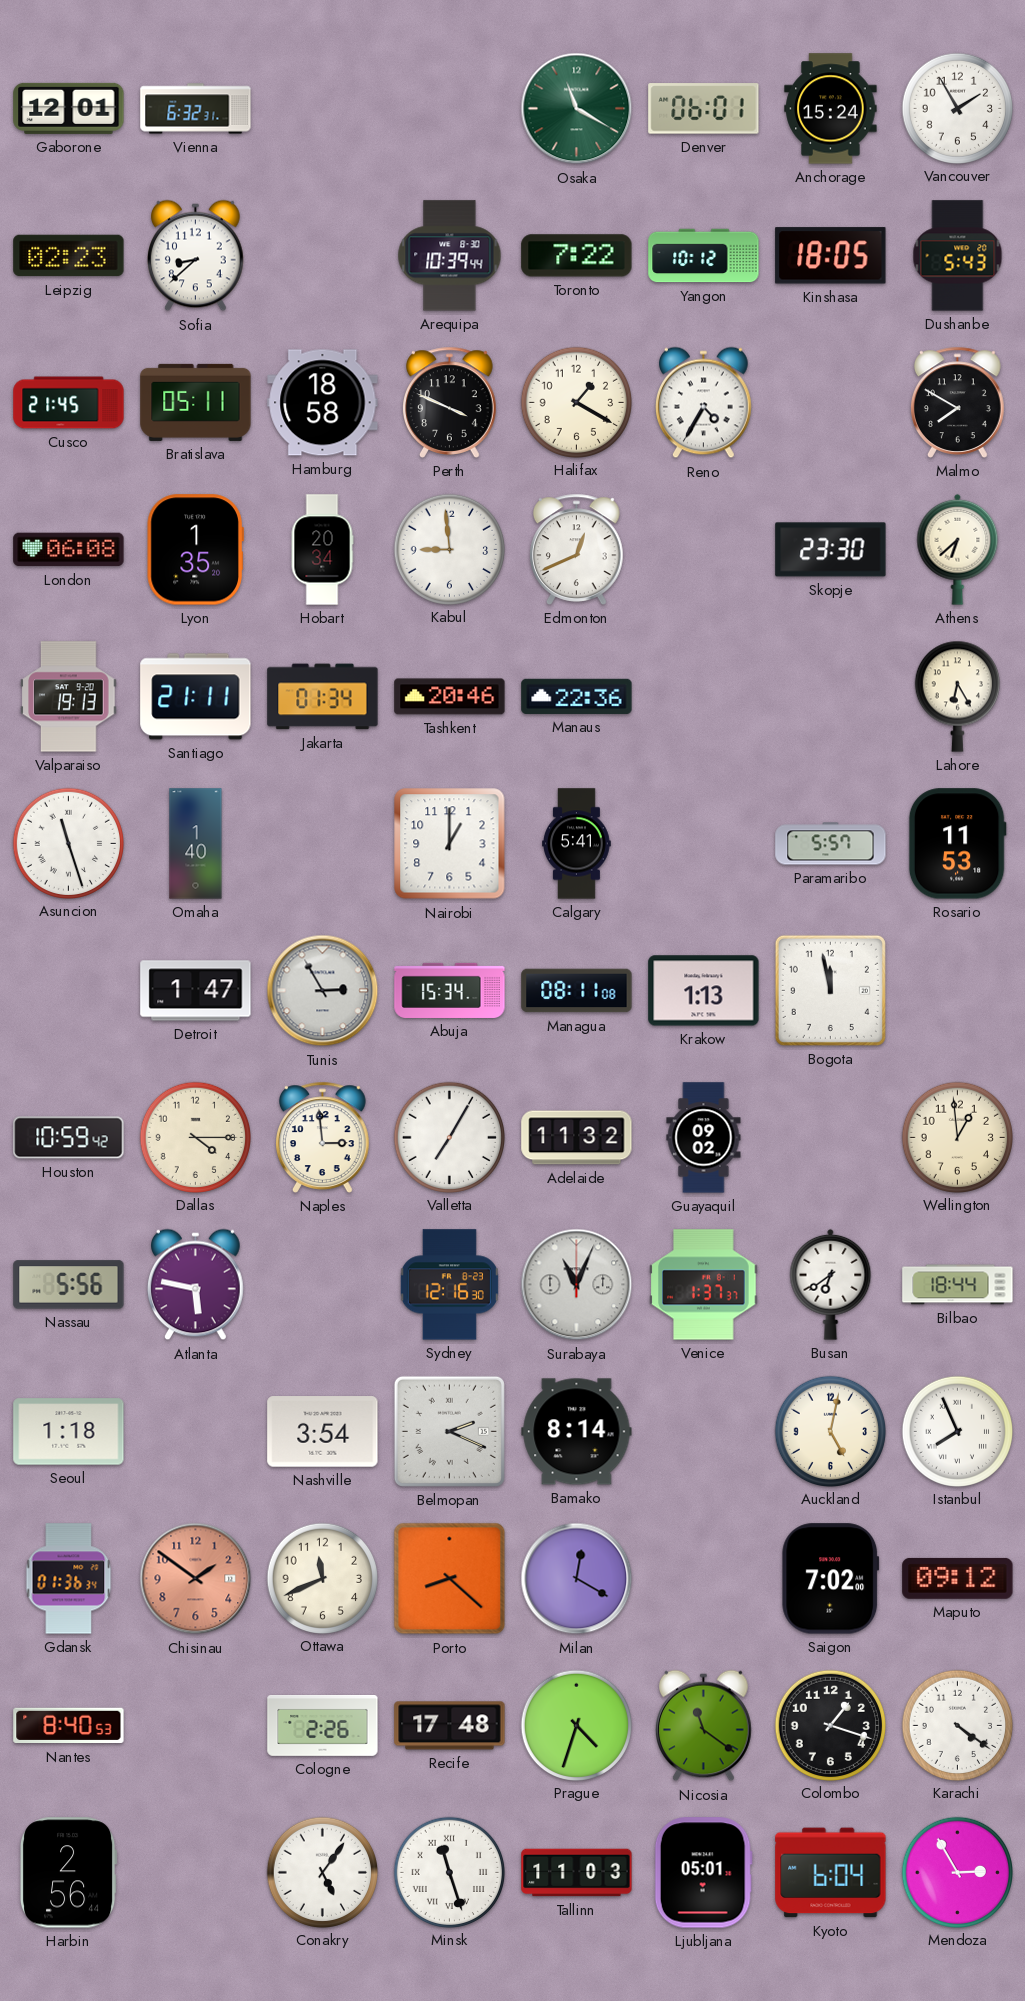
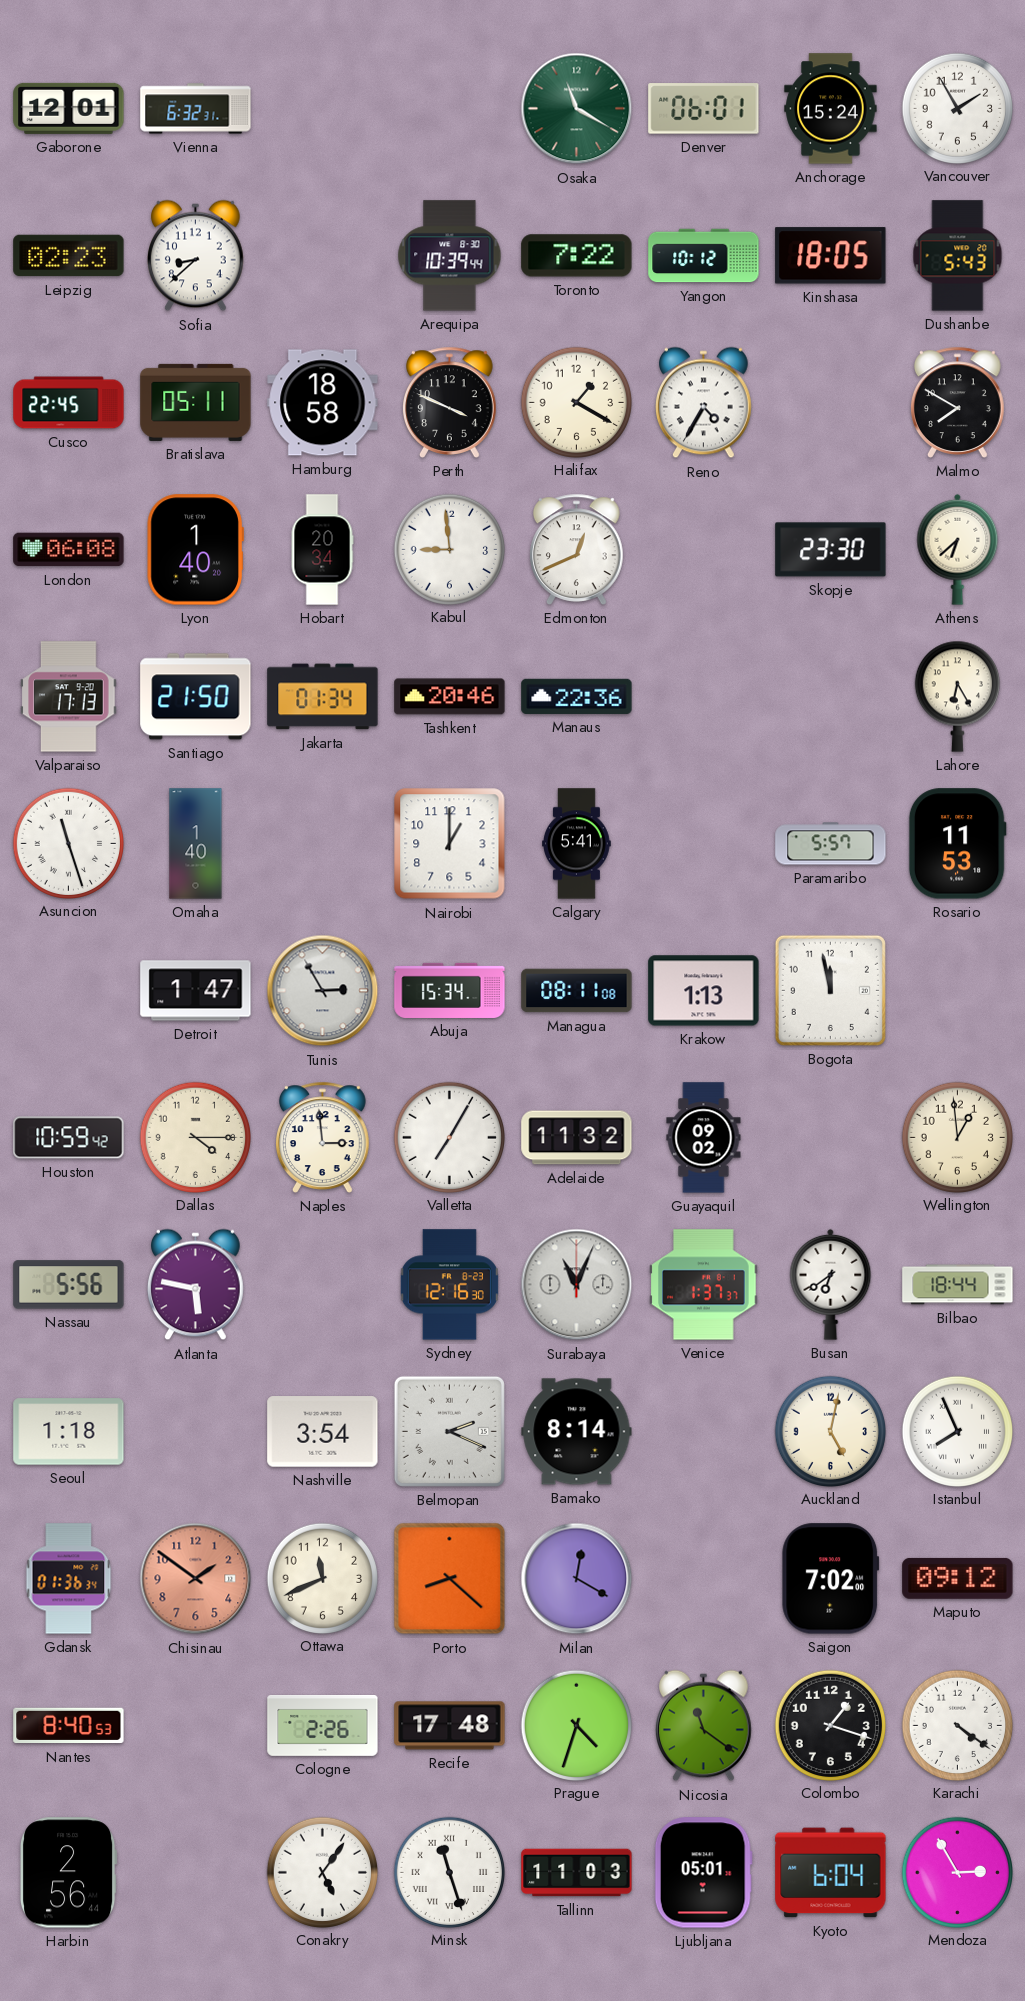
Cusco: 21:45 -> 22:45 (69, 403)
Lyon: 1:35 -> 1:40 (195, 550)
Valparaiso: 19:13 -> 17:13 (69, 697)
Santiago: 21:11 -> 21:50 (196, 697)
